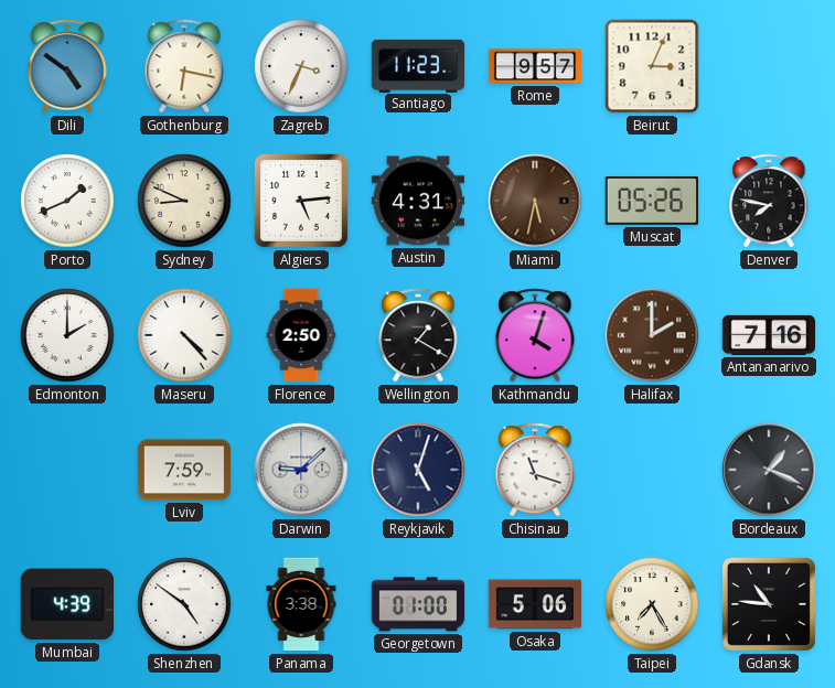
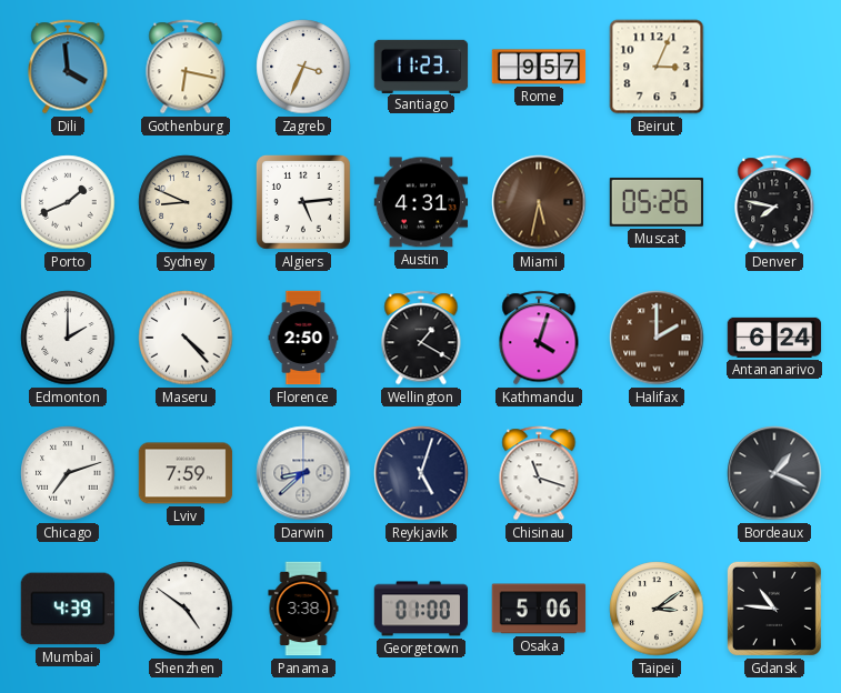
Dili: 4:51 -> 3:59 (68, 67)
Antananarivo: 7:16 -> 6:24 (774, 338)
Chicago: none -> 7:12 (68, 473)
Darwin: 9:08 -> 8:38 (303, 473)
Taipei: 7:25 -> 3:09 (657, 609)
